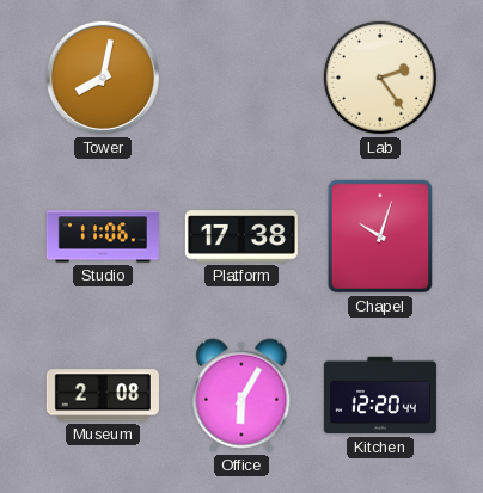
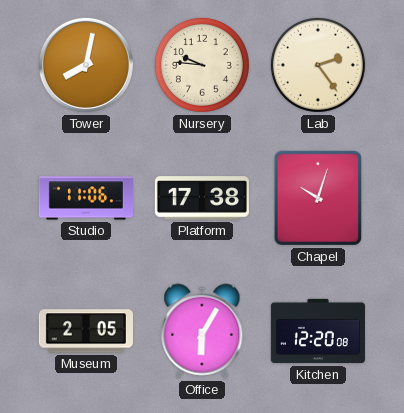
Nursery: none -> 9:46 (202, 65)
Museum: 2:08 -> 2:05 (86, 331)
Kitchen: 12:20:44 -> 12:20:08 (318, 331)
